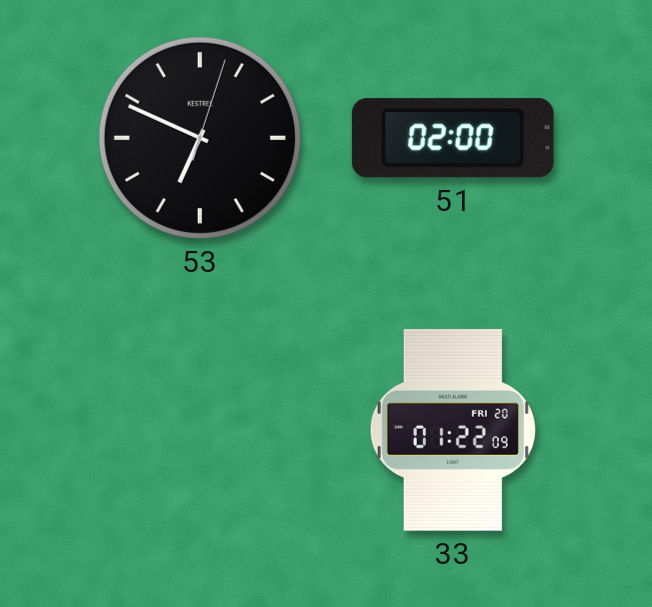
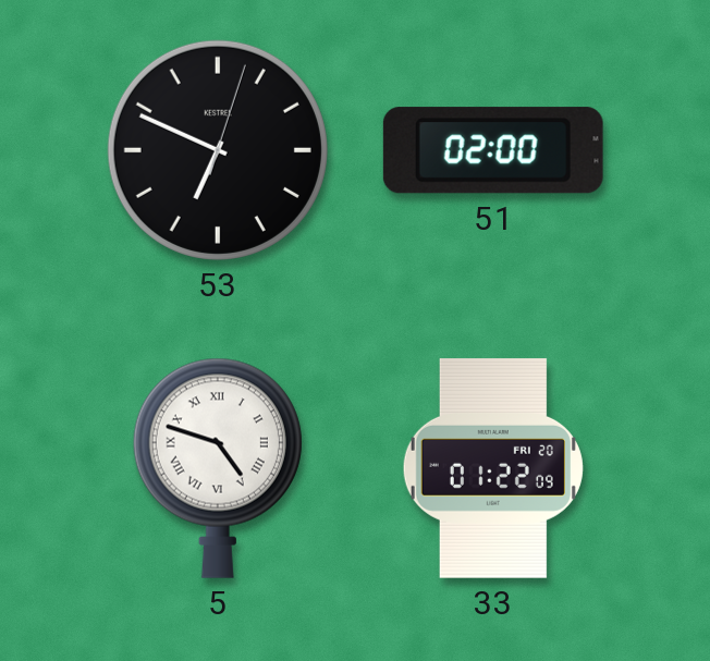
5: none -> 4:48 (218, 468)
